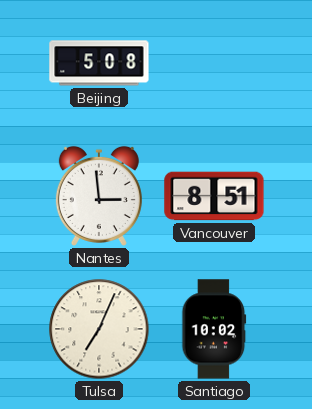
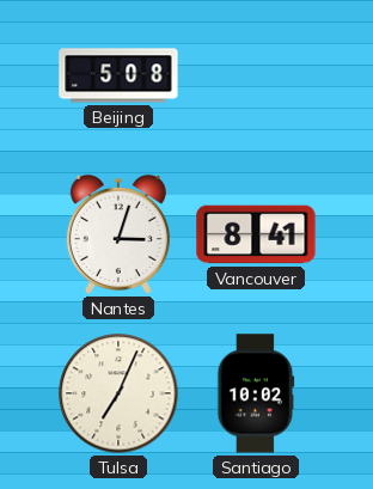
Nantes: 2:59 -> 3:03 (118, 234)
Vancouver: 8:51 -> 8:41 (256, 234)
